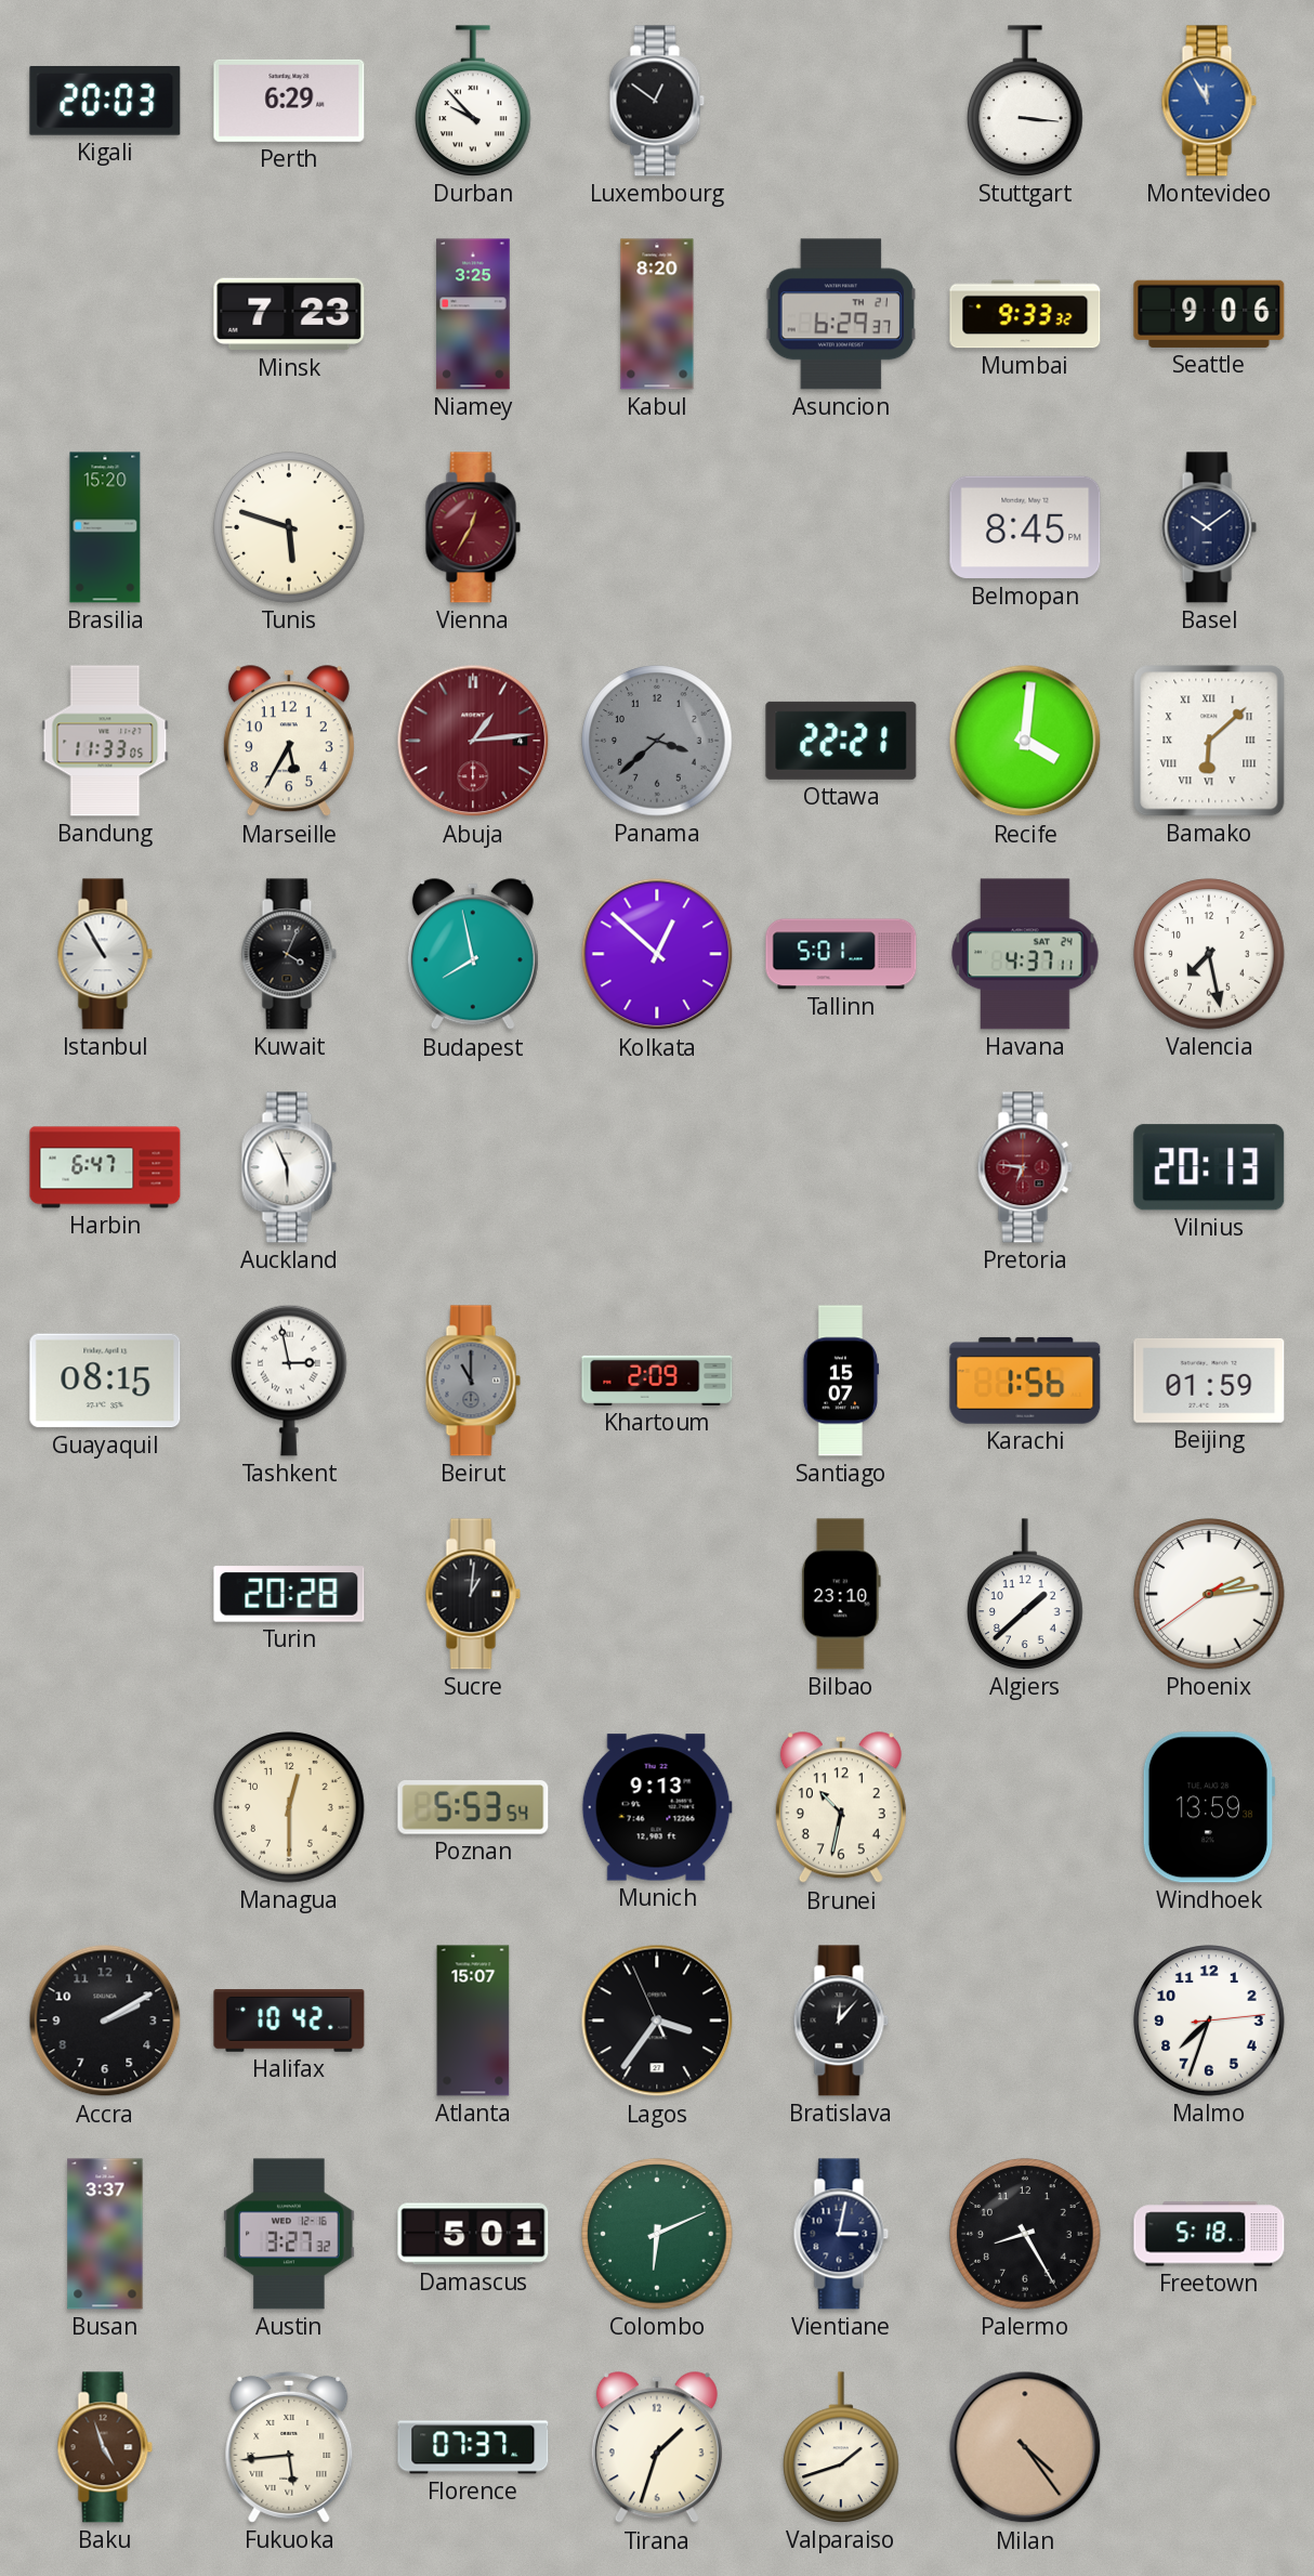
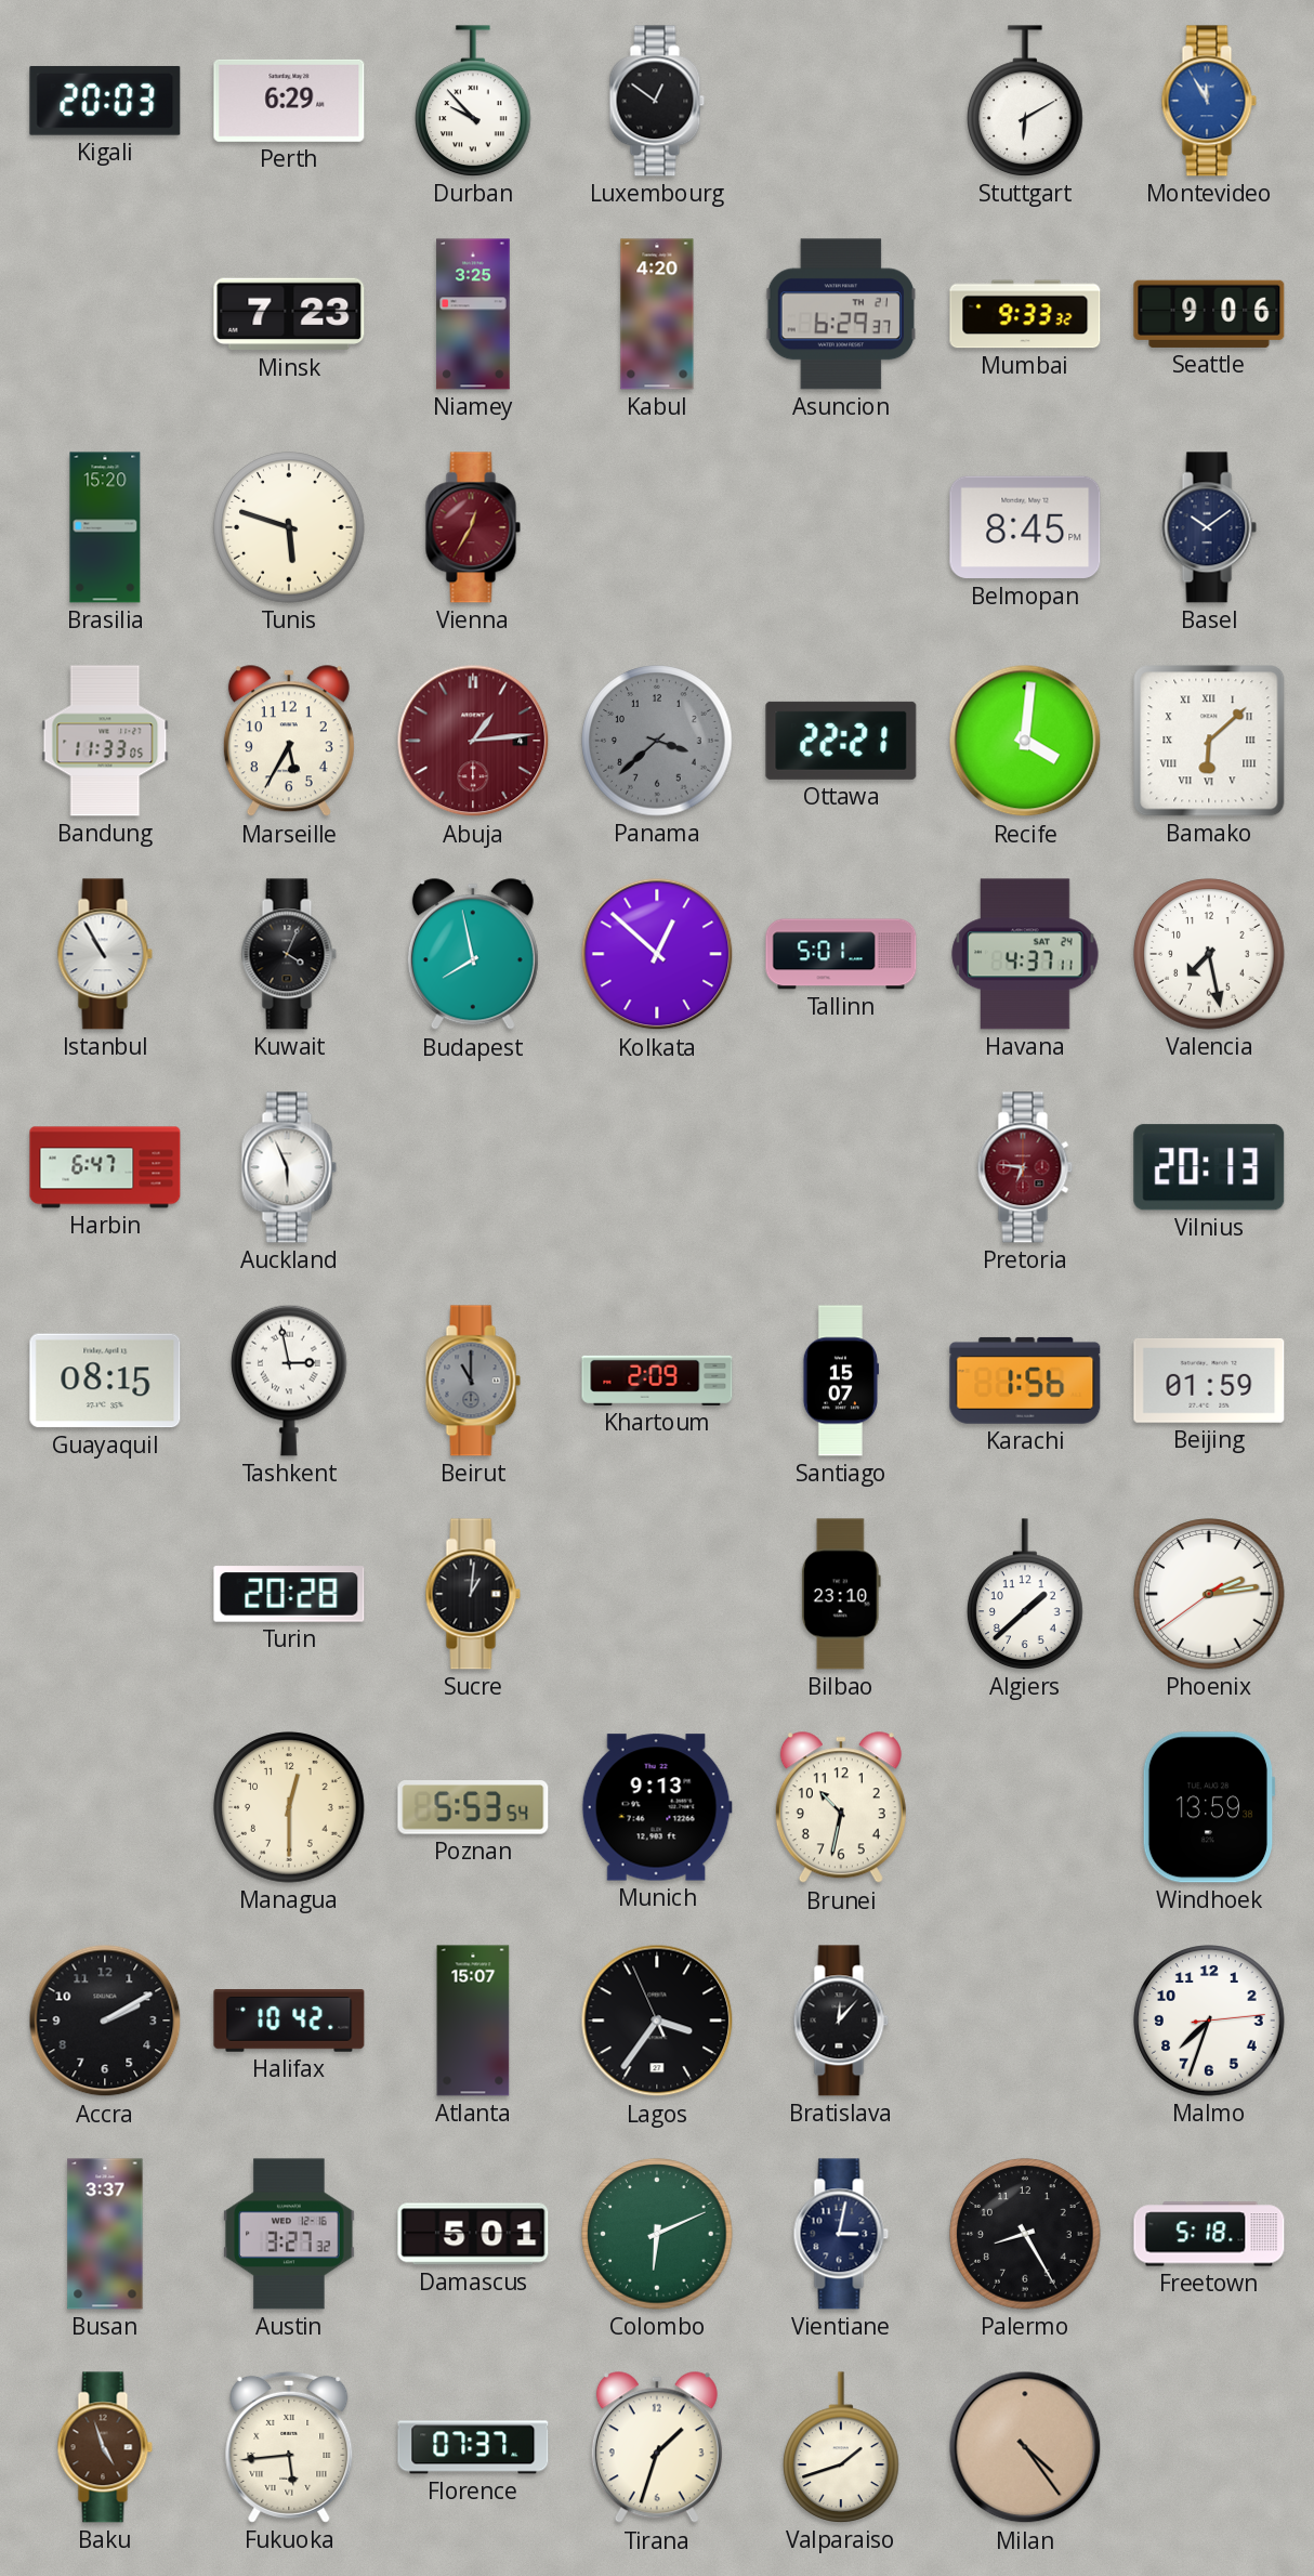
Stuttgart: 3:16 -> 6:10 (1025, 101)
Kabul: 8:20 -> 4:20 (657, 314)
